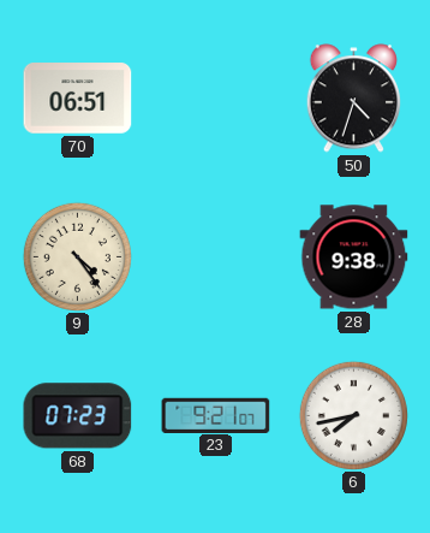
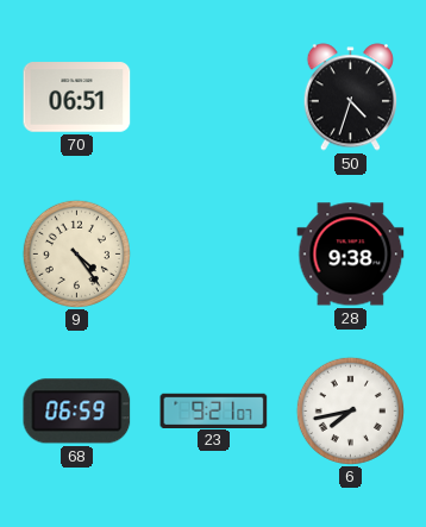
68: 07:23 -> 06:59 (77, 412)
